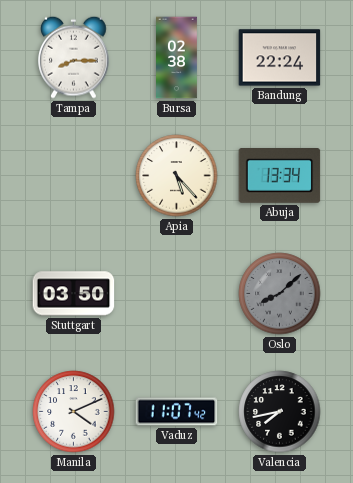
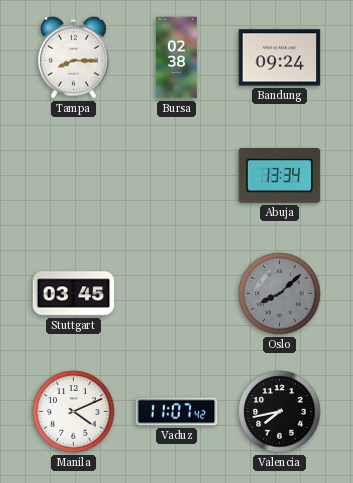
Bandung: 22:24 -> 09:24 (280, 58)
Apia: 5:23 -> none (177, 176)
Stuttgart: 03:50 -> 03:45 (74, 294)
